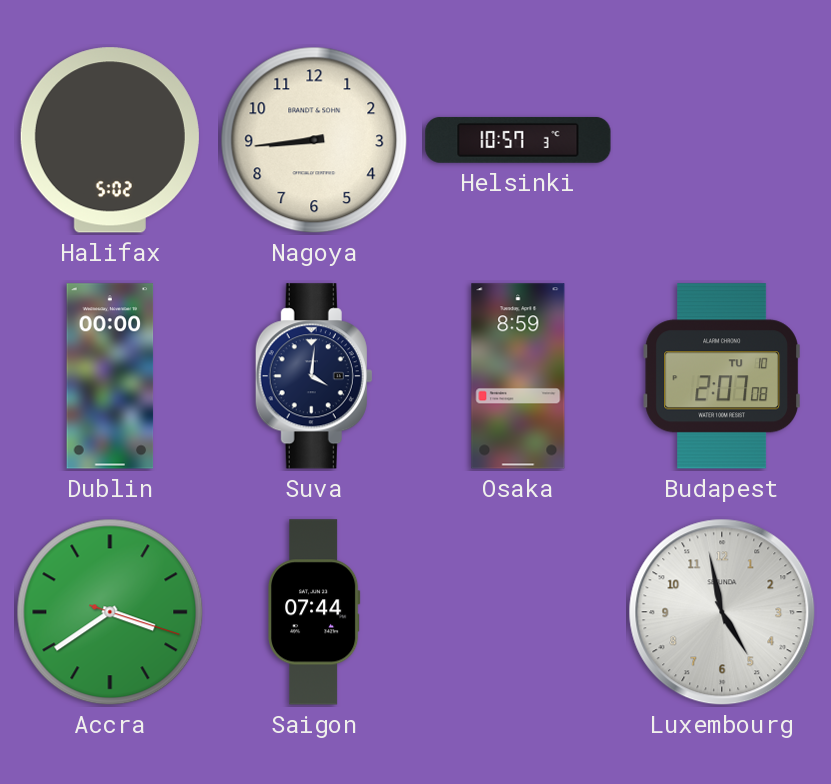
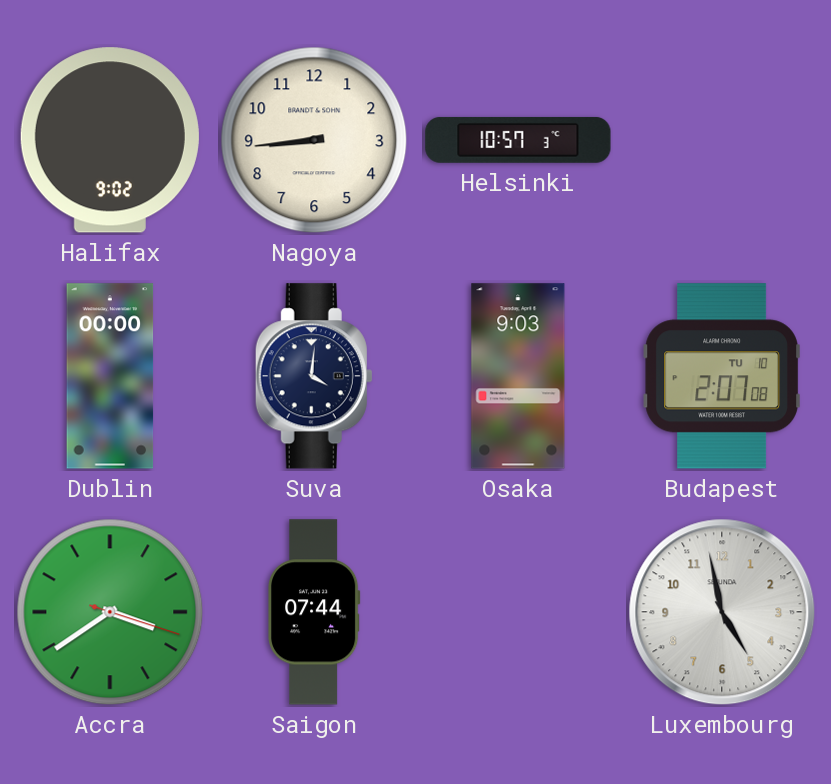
Halifax: 5:02 -> 9:02 (110, 140)
Osaka: 8:59 -> 9:03 (518, 376)
